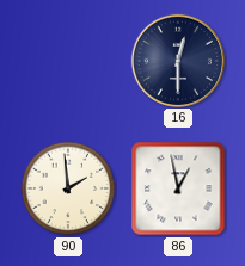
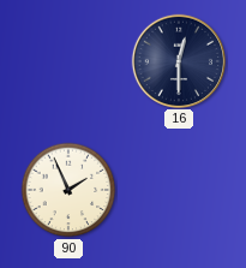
90: 1:59 -> 1:56 (68, 190)
86: 12:58 -> none (178, 188)
